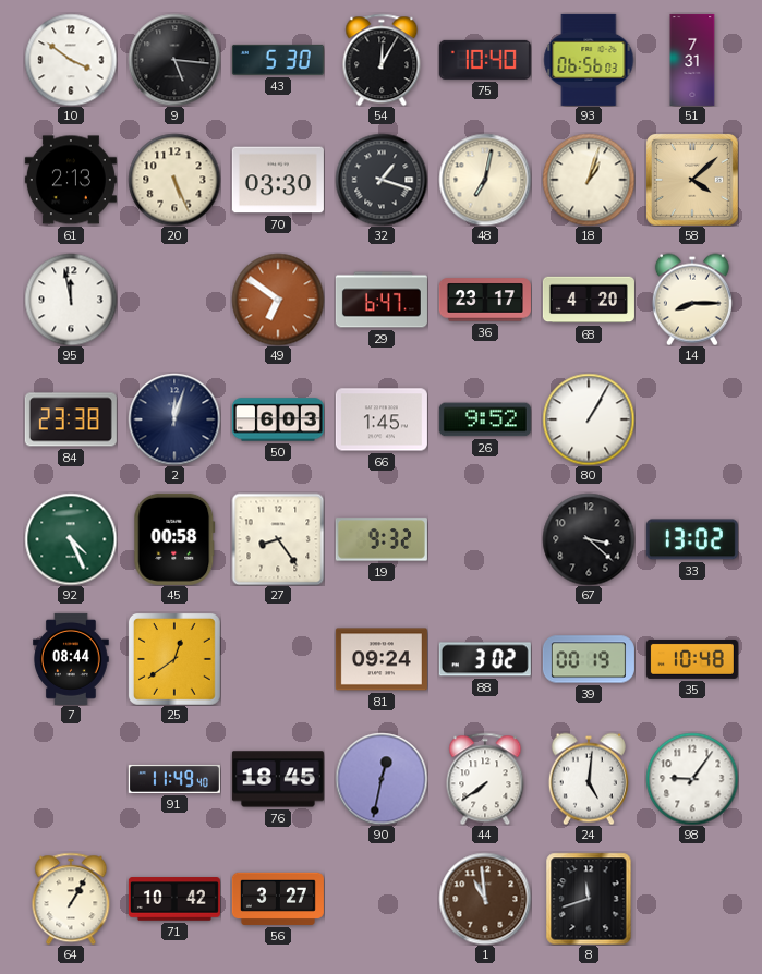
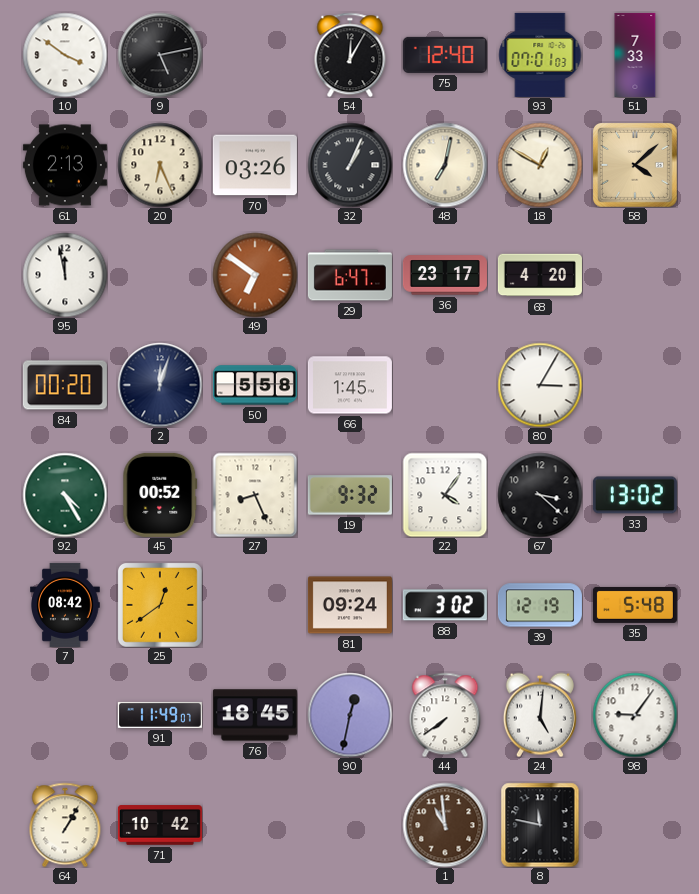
9: 5:16 -> 5:13 (160, 55)
43: 5:30 -> none (278, 60)
75: 10:40 -> 12:40 (445, 55)
93: 06:56 -> 07:01 (540, 55)
51: 7:31 -> 7:33 (635, 55)
20: 5:26 -> 6:26 (160, 165)
70: 03:30 -> 03:26 (255, 165)
32: 1:18 -> 1:04 (350, 165)
18: 1:03 -> 12:50 (540, 165)
14: 8:15 -> none (692, 300)
84: 23:38 -> 00:20 (65, 385)
50: 6:03 -> 5:58 (255, 385)
26: 9:52 -> none (485, 419)
80: 1:05 -> 3:05 (540, 385)
92: 4:26 -> 4:25 (65, 495)
45: 00:58 -> 00:52 (160, 495)
27: 8:24 -> 8:26 (255, 495)
22: none -> 4:06 (445, 495)
7: 08:44 -> 08:42 (66, 605)
39: 00:19 -> 12:19 (540, 605)
35: 10:48 -> 5:48 (635, 605)
91: 11:49:40 -> 11:49:07 (160, 715)
56: 3:27 -> none (278, 899)
8: 11:42 -> 11:47 (540, 825)
